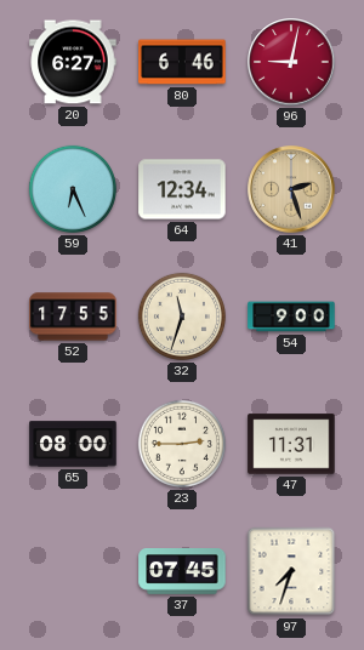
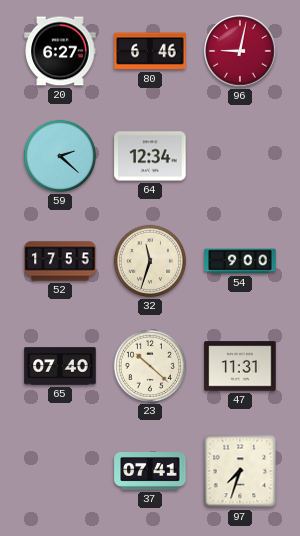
59: 6:26 -> 2:22 (60, 156)
41: 2:27 -> none (291, 189)
65: 08:00 -> 07:40 (60, 366)
23: 2:45 -> 10:22 (150, 366)
37: 07:45 -> 07:41 (150, 472)
